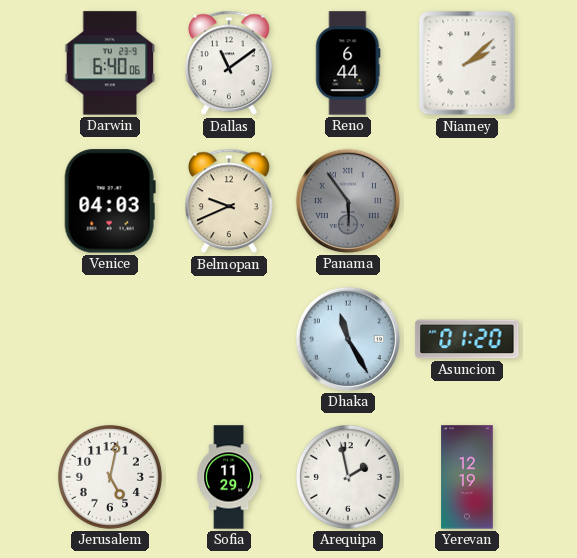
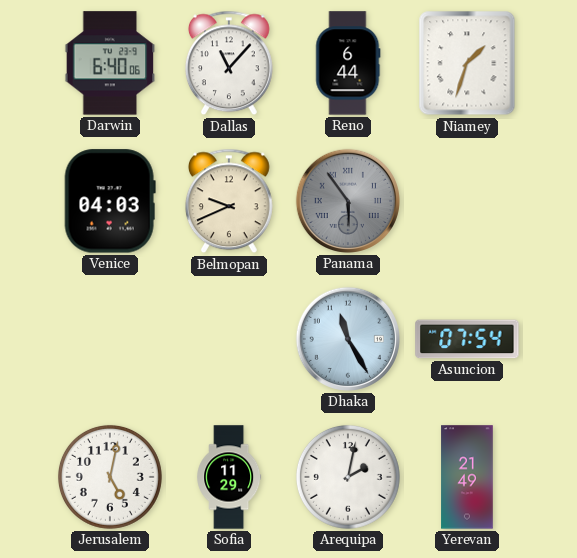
Dallas: 11:09 -> 11:07 (229, 63)
Niamey: 2:08 -> 1:33 (467, 63)
Asuncion: 01:20 -> 07:54 (467, 339)
Arequipa: 1:58 -> 2:02 (348, 477)
Yerevan: 12:19 -> 21:49 (467, 477)
